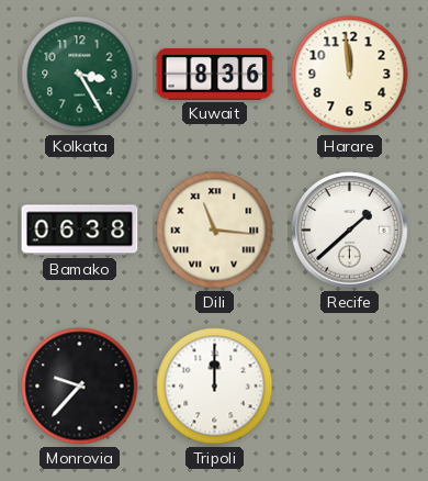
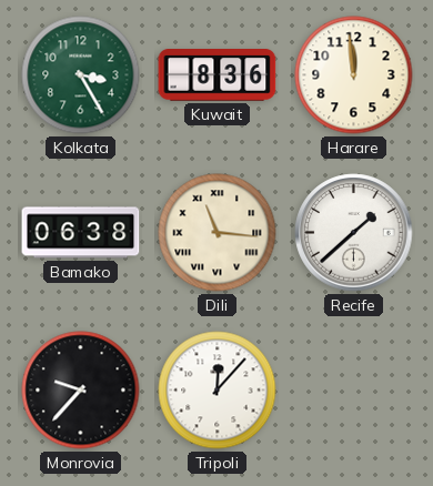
Tripoli: 12:00 -> 12:07 (218, 391)
